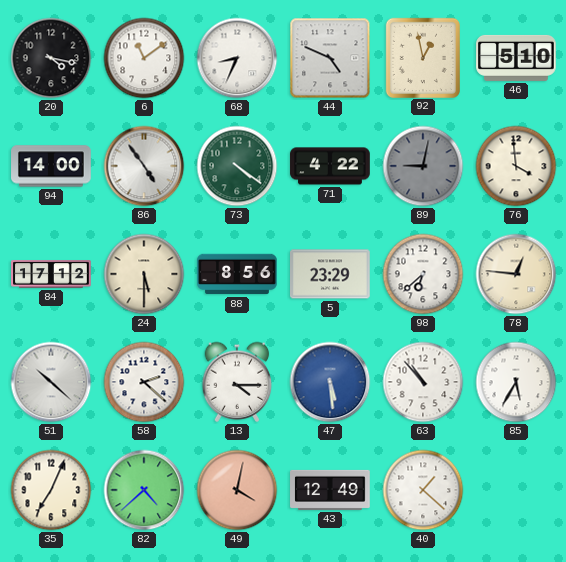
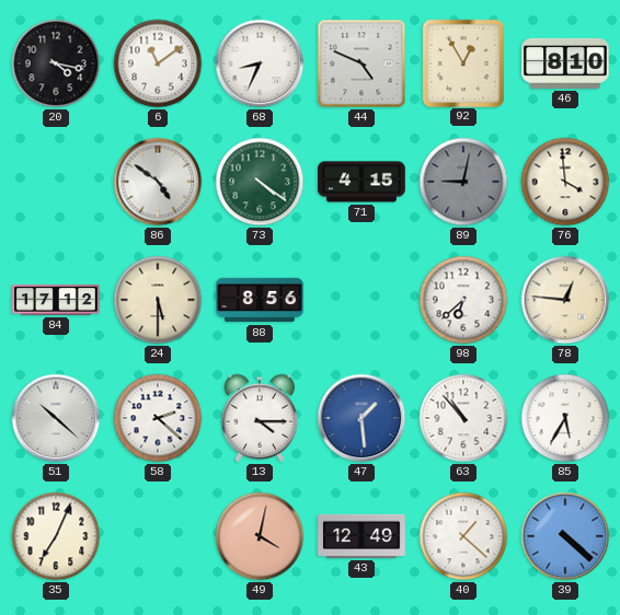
92: 12:58 -> 12:55 (463, 62)
46: 5:10 -> 8:10 (565, 63)
94: 14:00 -> none (51, 166)
86: 4:54 -> 4:51 (158, 182)
71: 4:22 -> 4:15 (361, 182)
5: 23:29 -> none (331, 274)
47: 5:29 -> 1:29 (361, 418)
82: 4:38 -> none (144, 490)
39: none -> 4:22 (565, 536)
